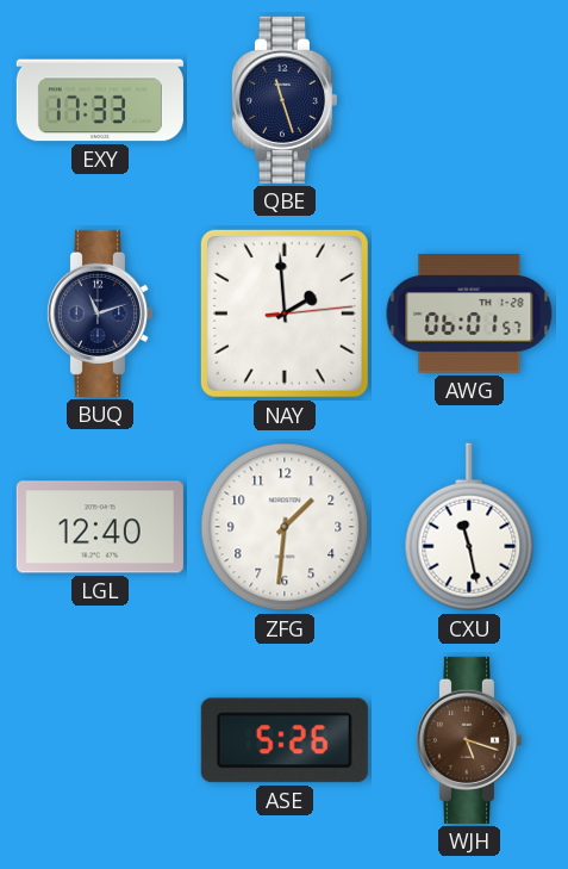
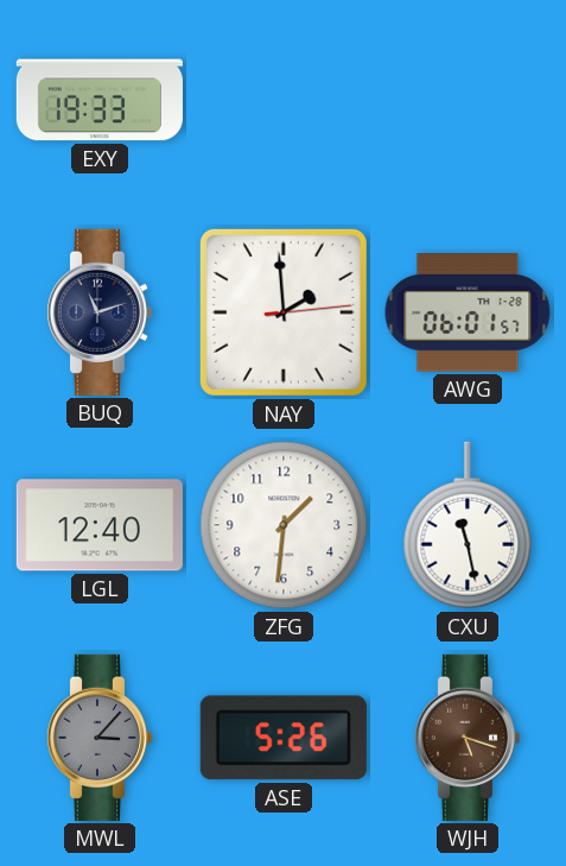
EXY: 17:33 -> 19:33 (100, 100)
QBE: 11:27 -> none (283, 100)
MWL: none -> 3:07 (98, 738)
